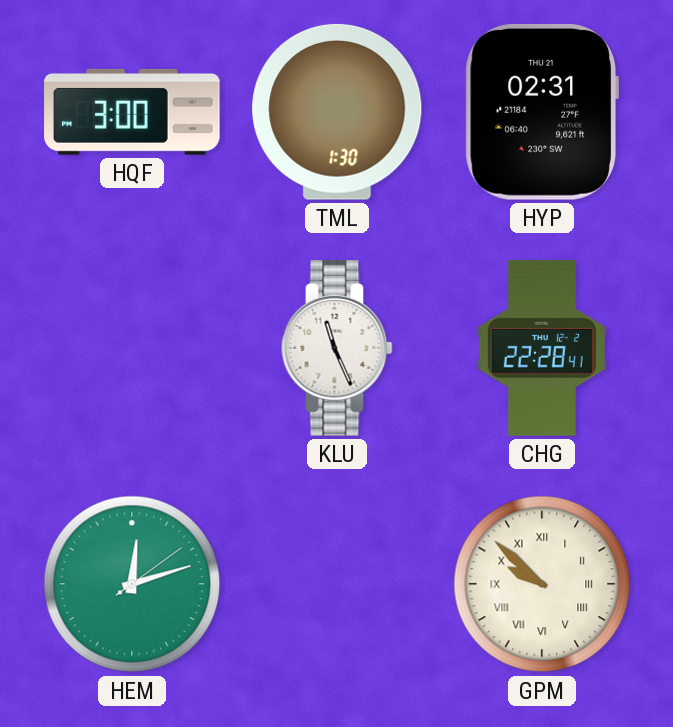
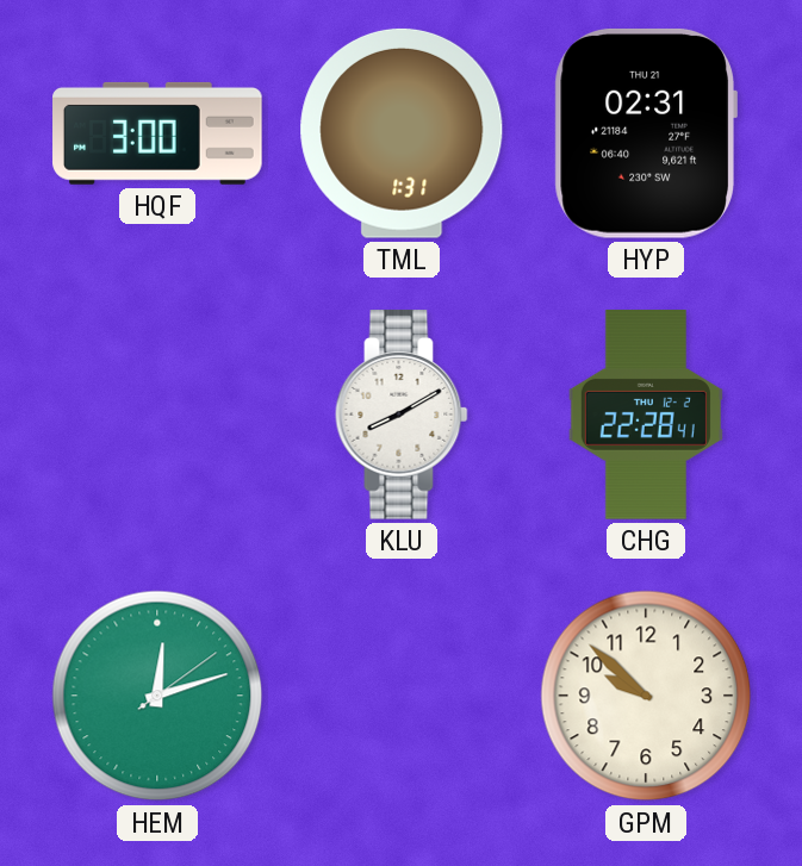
TML: 1:30 -> 1:31 (402, 133)
KLU: 11:26 -> 8:10 (402, 415)
GPM numerals: Roman -> Arabic (646, 696)
